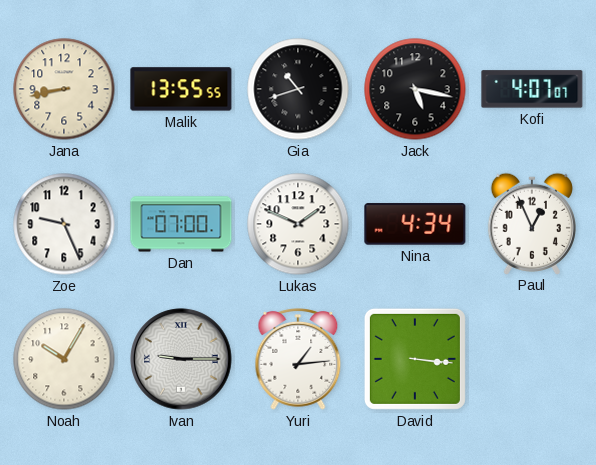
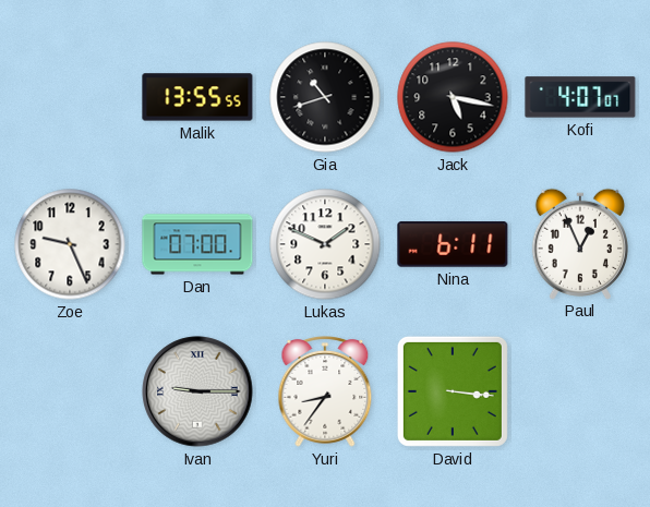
Jana: 8:43 -> none (64, 89)
Nina: 4:34 -> 6:11 (453, 244)
Noah: 10:05 -> none (64, 359)
Yuri: 1:14 -> 8:36 (325, 393)
